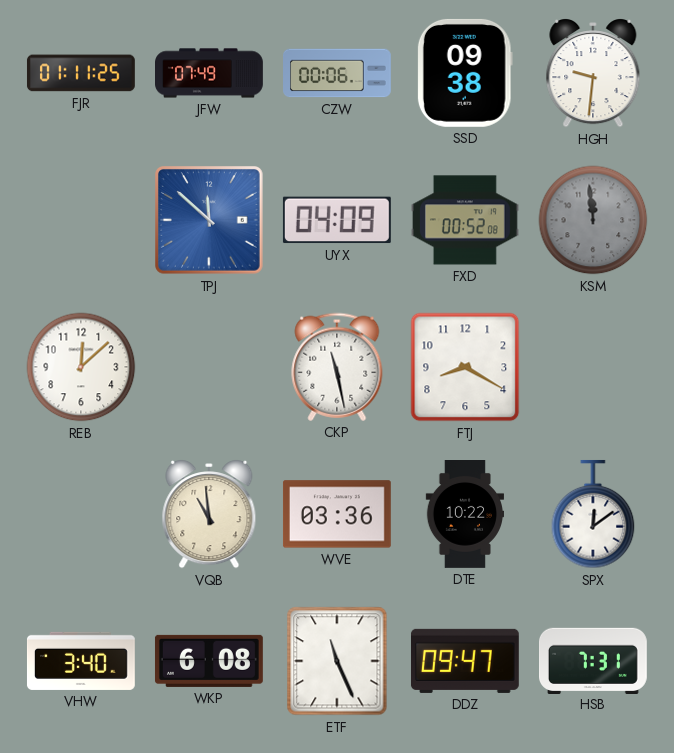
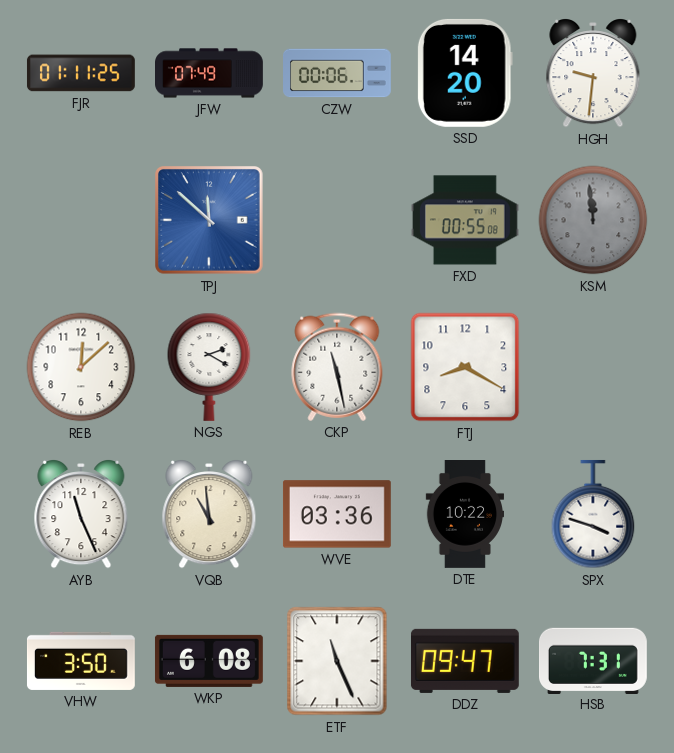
SSD: 09:38 -> 14:20 (465, 73)
UYX: 04:09 -> none (337, 220)
FXD: 00:52 -> 00:55 (465, 220)
NGS: none -> 2:20 (209, 367)
AYB: none -> 11:26 (81, 515)
SPX: 12:09 -> 3:48 (593, 514)
VHW: 3:40 -> 3:50 (81, 661)
